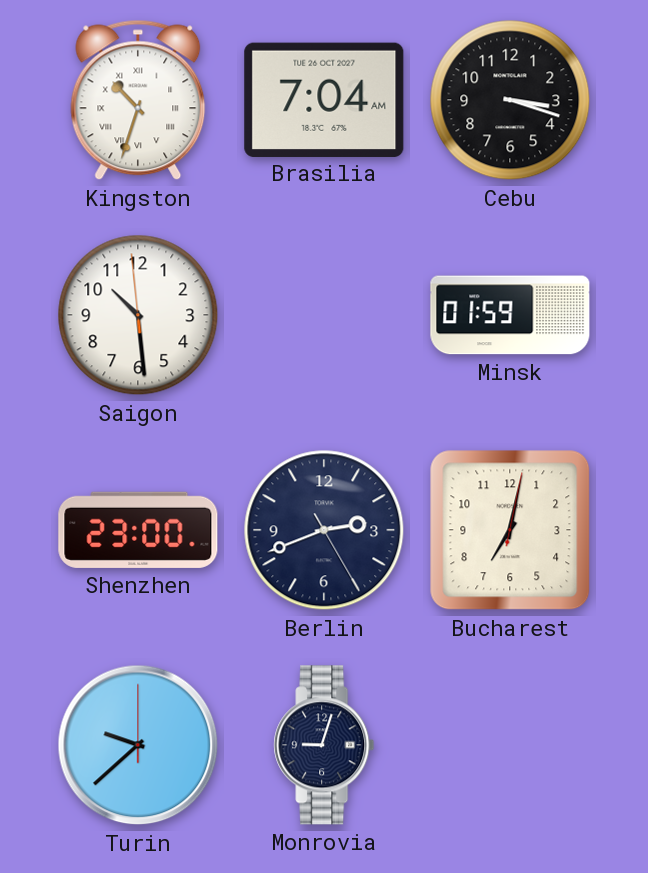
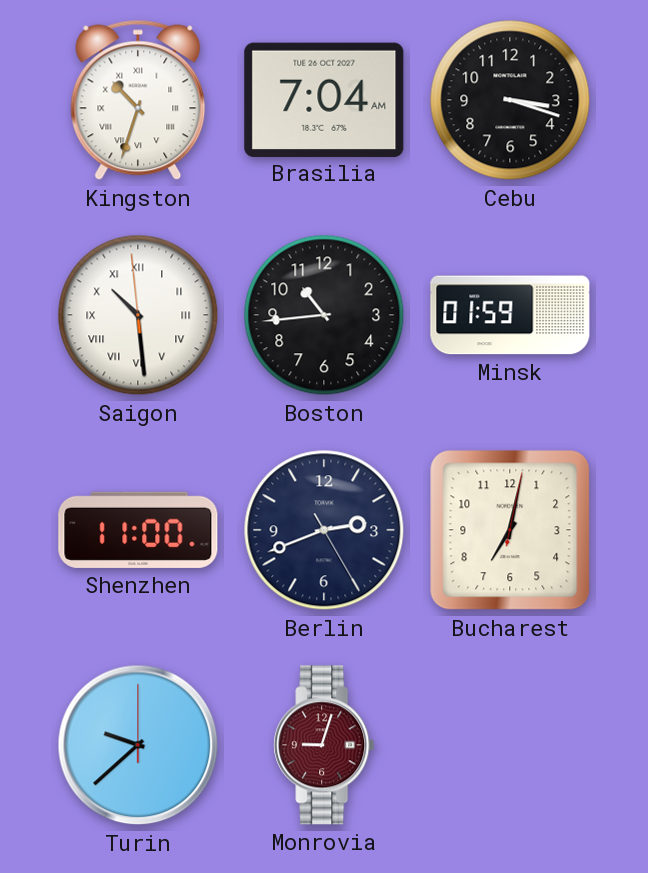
Saigon numerals: Arabic -> Roman (138, 315)
Boston: none -> 10:44 (324, 315)
Shenzhen: 23:00 -> 11:00 (138, 530)
Monrovia dial: navy -> burgundy (324, 745)
